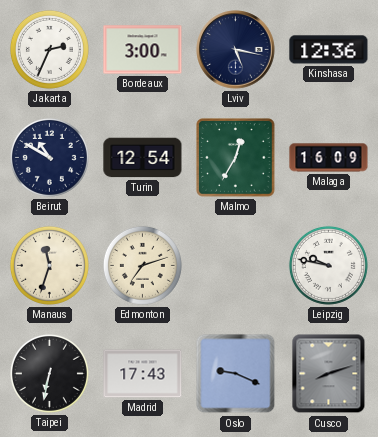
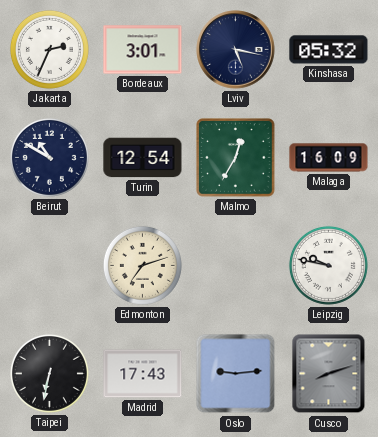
Bordeaux: 3:00 -> 3:01 (143, 50)
Kinshasa: 12:36 -> 05:32 (329, 50)
Manaus: 11:33 -> none (49, 265)
Oslo: 9:19 -> 9:14 (236, 374)
